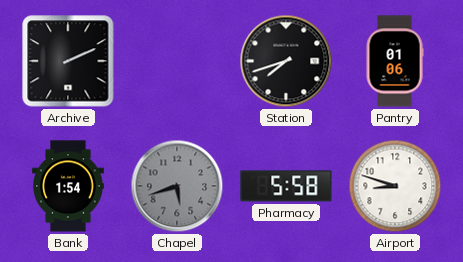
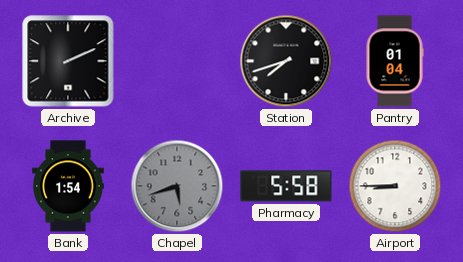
Pantry: 01:06 -> 01:04 (395, 61)
Airport: 8:48 -> 8:45 (395, 186)
